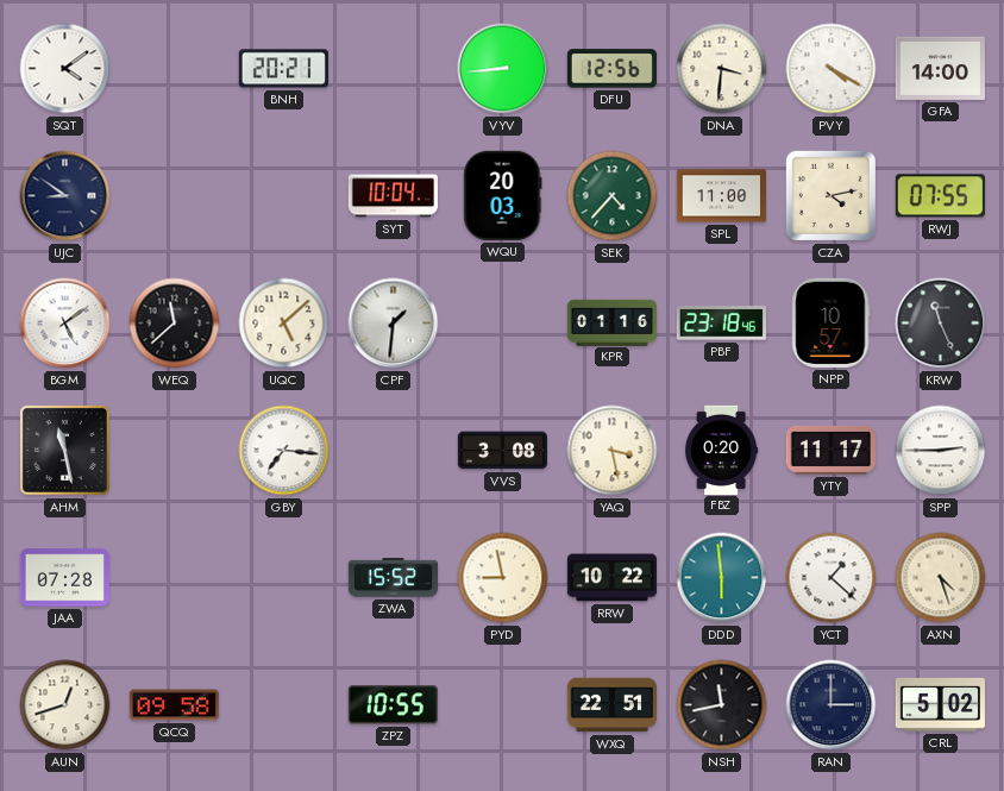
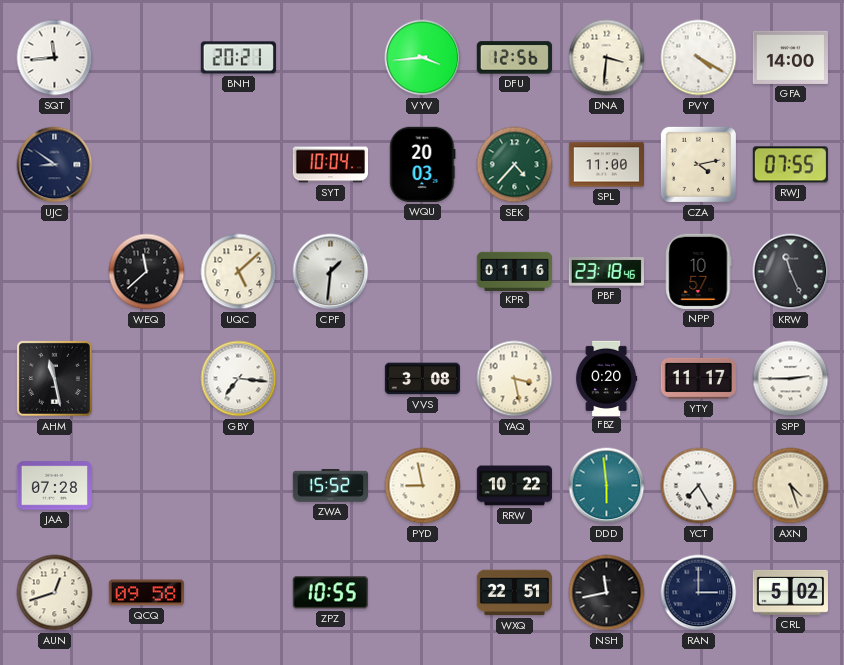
SQT: 4:09 -> 11:44 (55, 58)
VYV: 8:44 -> 3:44 (423, 58)
BGM: 5:09 -> none (65, 324)
YCT: 1:22 -> 7:25 (699, 486)
